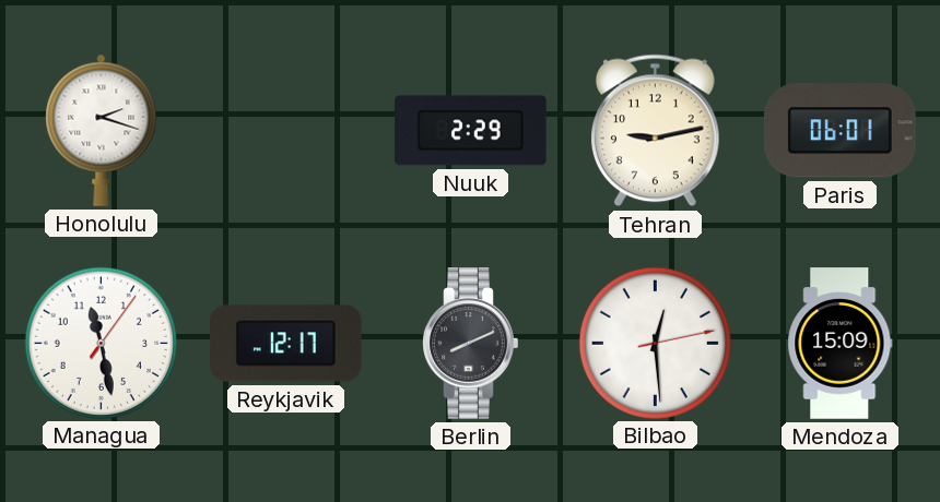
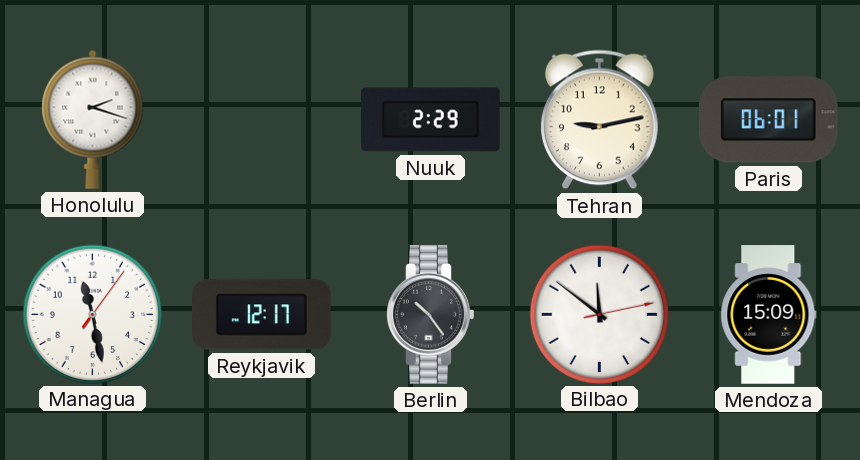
Berlin: 8:11 -> 10:24 (431, 315)
Bilbao: 12:29 -> 11:51 (599, 314)
